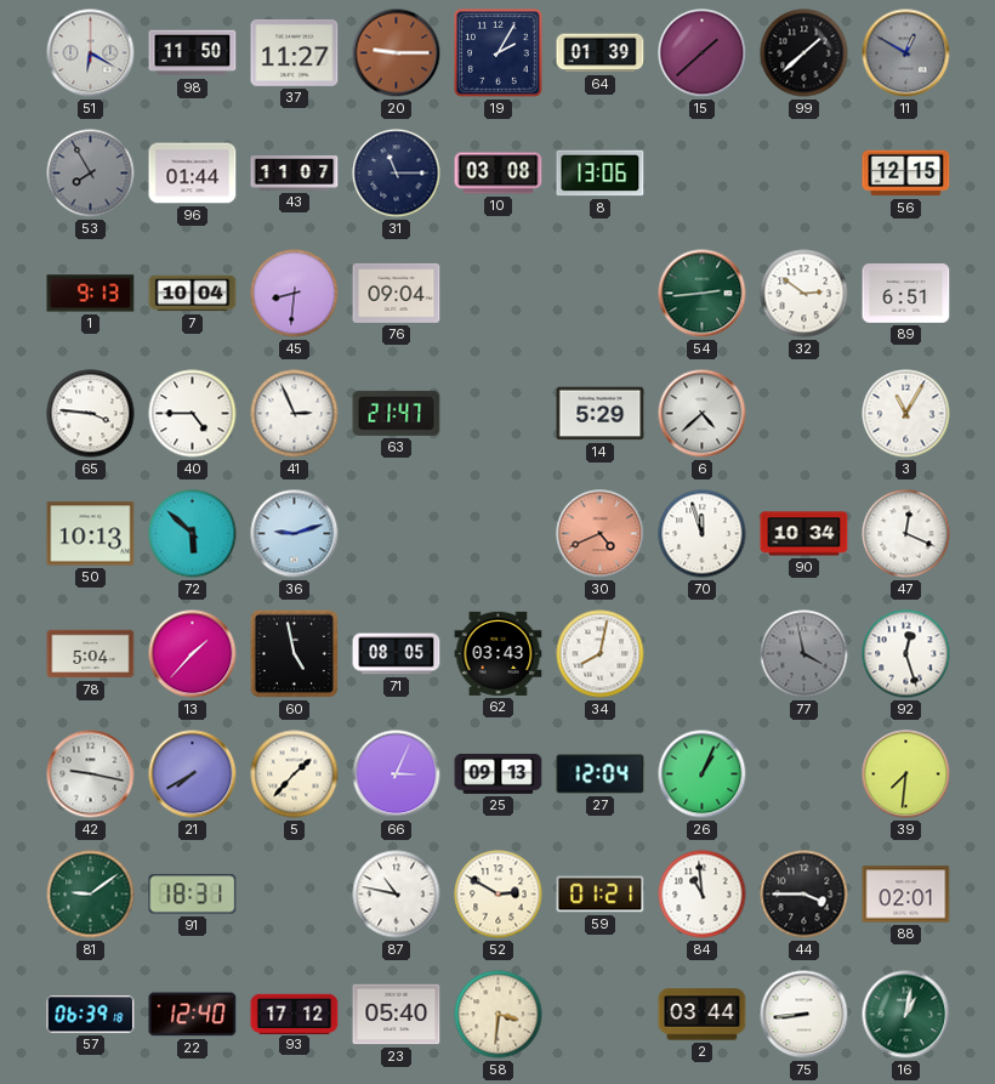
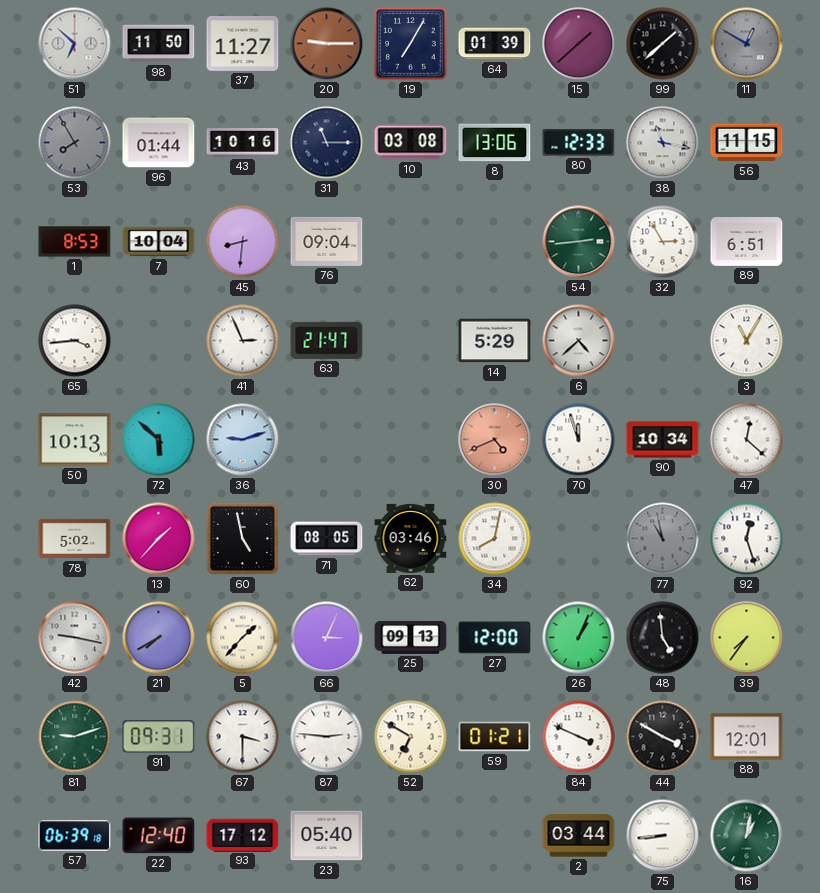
51: 6:20 -> 6:52 (75, 44)
19: 2:05 -> 7:05 (411, 44)
43: 11:07 -> 10:16 (243, 143)
80: none -> 12:33 (579, 143)
38: none -> 11:17 (663, 143)
56: 12:15 -> 11:15 (747, 143)
1: 9:13 -> 8:53 (75, 242)
32: 2:51 -> 2:55 (663, 242)
65: 3:46 -> 3:44 (75, 341)
40: 4:45 -> none (193, 414)
47: 12:19 -> 12:22 (747, 440)
78: 5:04 -> 5:02 (75, 539)
62: 03:43 -> 03:46 (411, 538)
77: 3:58 -> 10:58 (663, 539)
27: 12:04 -> 12:00 (495, 638)
48: none -> 4:59 (663, 638)
39: 7:31 -> 7:36 (747, 638)
81: 9:09 -> 9:12 (75, 737)
91: 18:31 -> 09:31 (159, 737)
67: none -> 3:30 (243, 737)
87: 10:47 -> 2:46 (327, 737)
52: 2:50 -> 6:50 (411, 737)
84: 10:59 -> 3:49 (579, 737)
44: 3:45 -> 3:50 (663, 737)
88: 02:01 -> 12:01 (747, 737)
58: 3:31 -> none (499, 1015)
